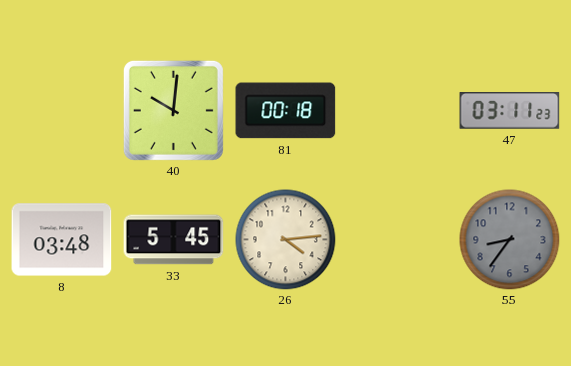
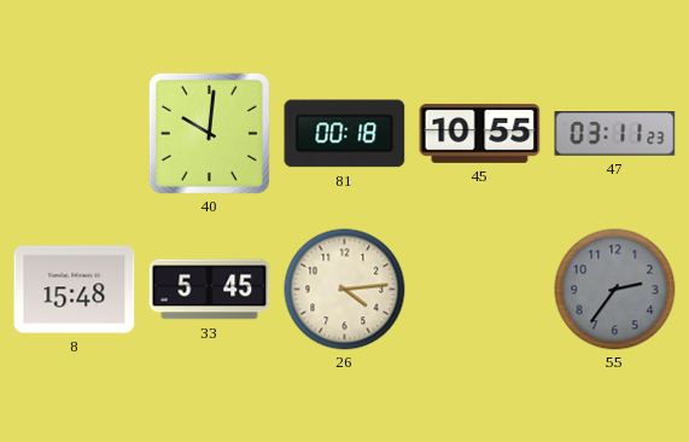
45: none -> 10:55 (480, 133)
8: 03:48 -> 15:48 (75, 290)
55: 8:36 -> 2:36 (615, 290)
